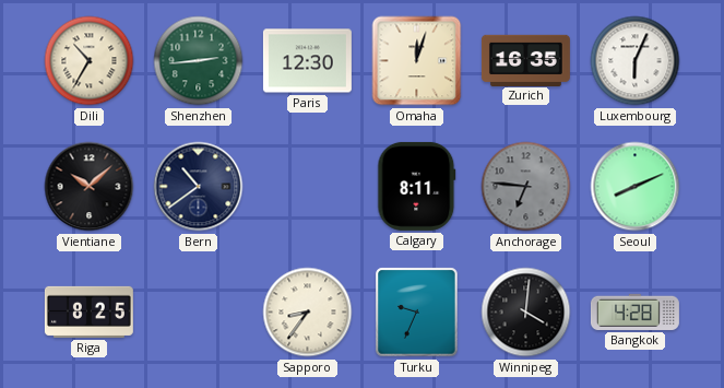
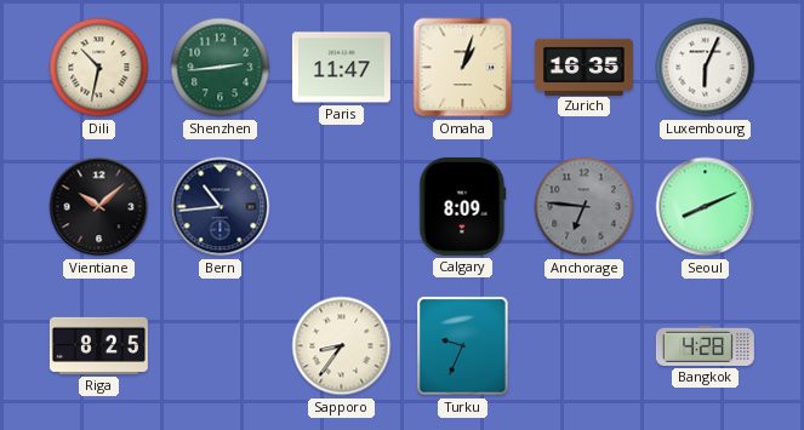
Dili: 10:35 -> 10:32 (99, 68)
Paris: 12:30 -> 11:47 (341, 68)
Omaha: 12:03 -> 1:03 (463, 68)
Bern: 10:39 -> 10:44 (221, 207)
Calgary: 8:11 -> 8:09 (463, 206)
Winnipeg: 4:01 -> none (526, 313)
